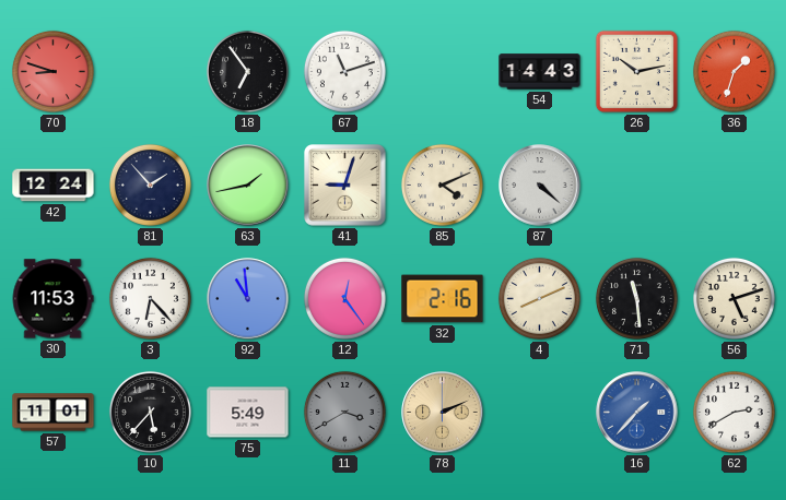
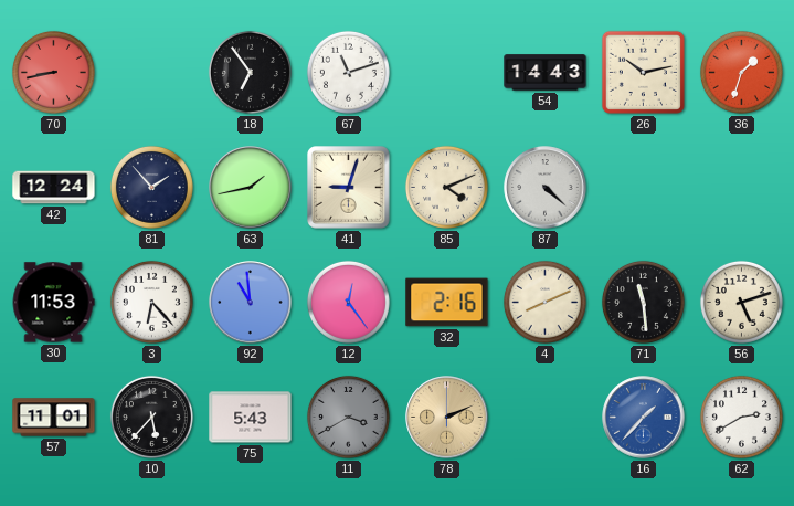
70: 8:48 -> 8:43 (53, 72)
75: 5:49 -> 5:43 (251, 418)
